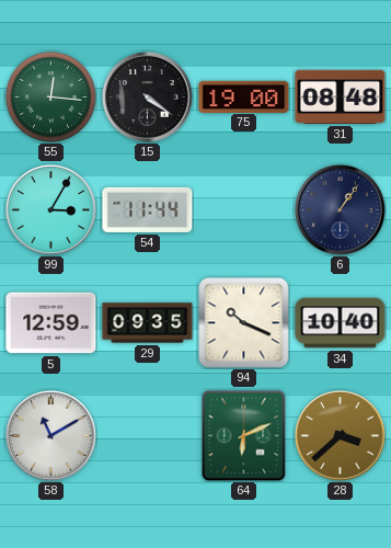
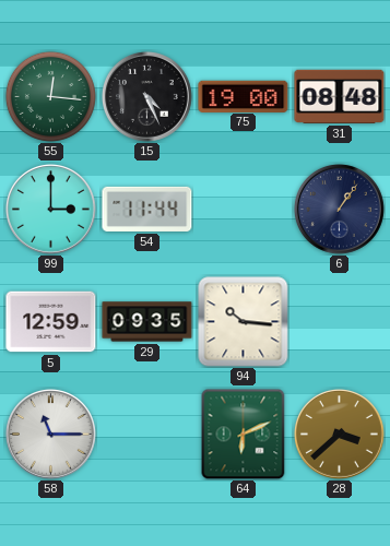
15: 4:21 -> 4:26 (147, 97)
99: 3:05 -> 3:00 (51, 210)
94: 10:19 -> 10:16 (244, 322)
34: 10:40 -> none (341, 323)
58: 11:10 -> 11:15 (51, 435)
